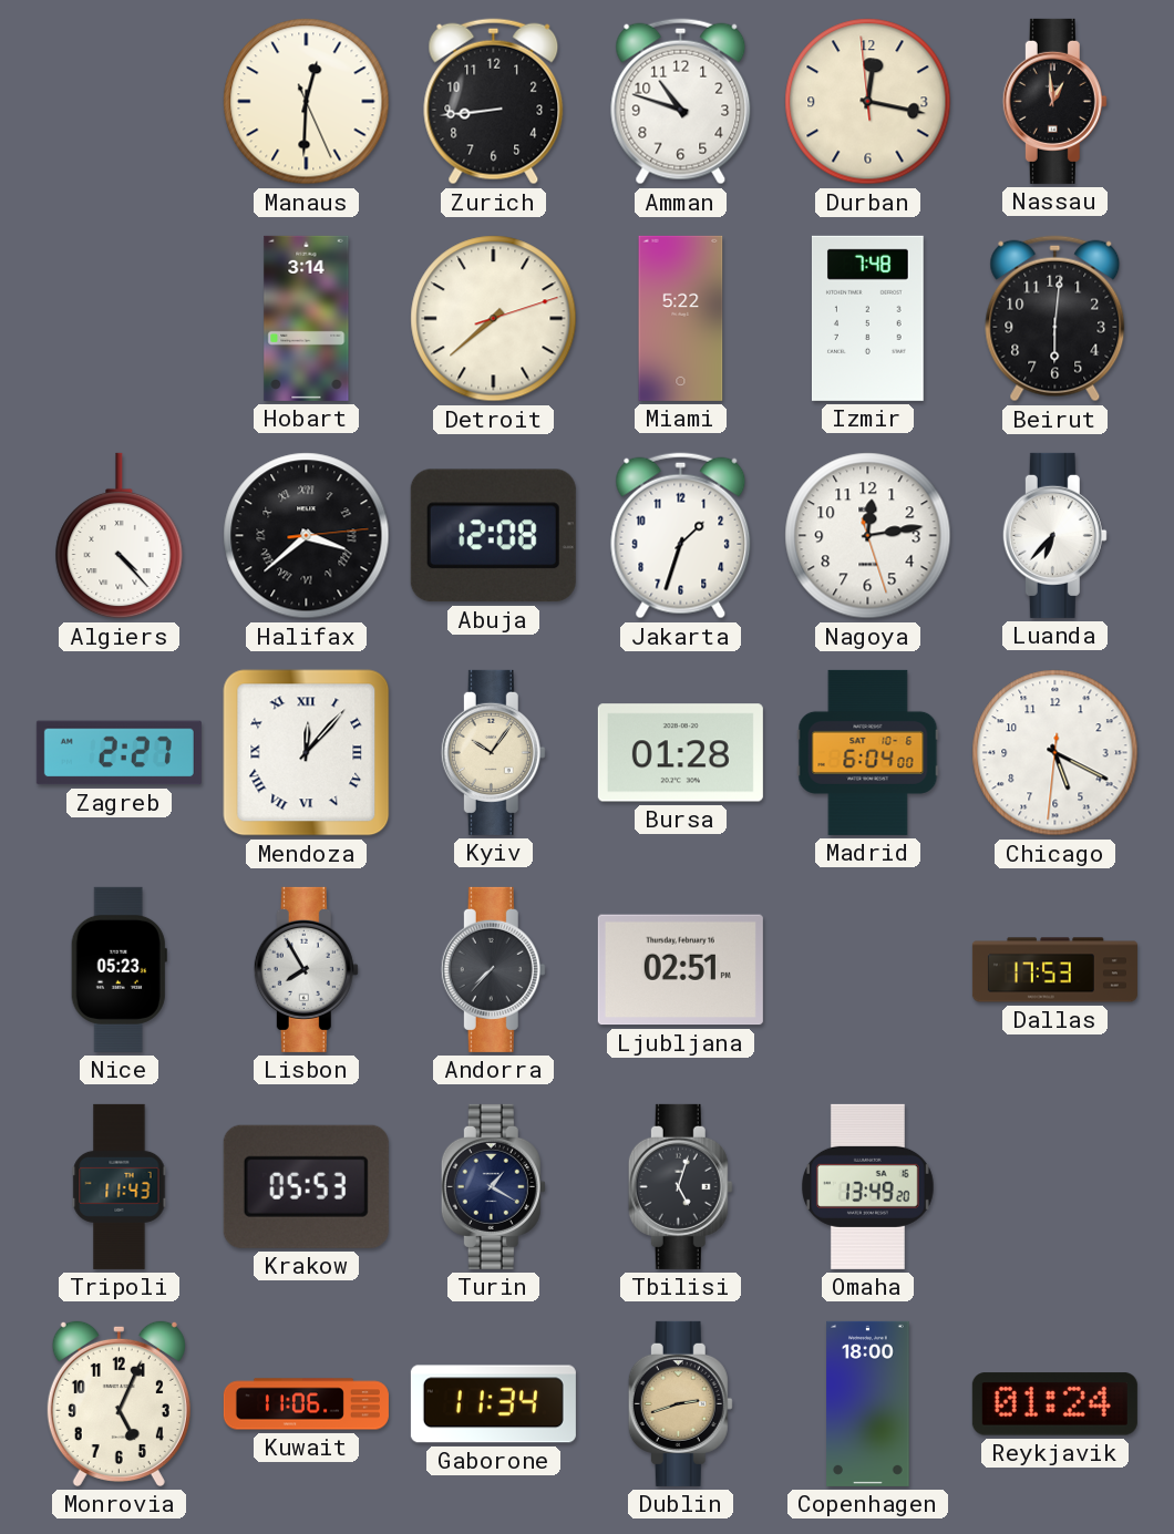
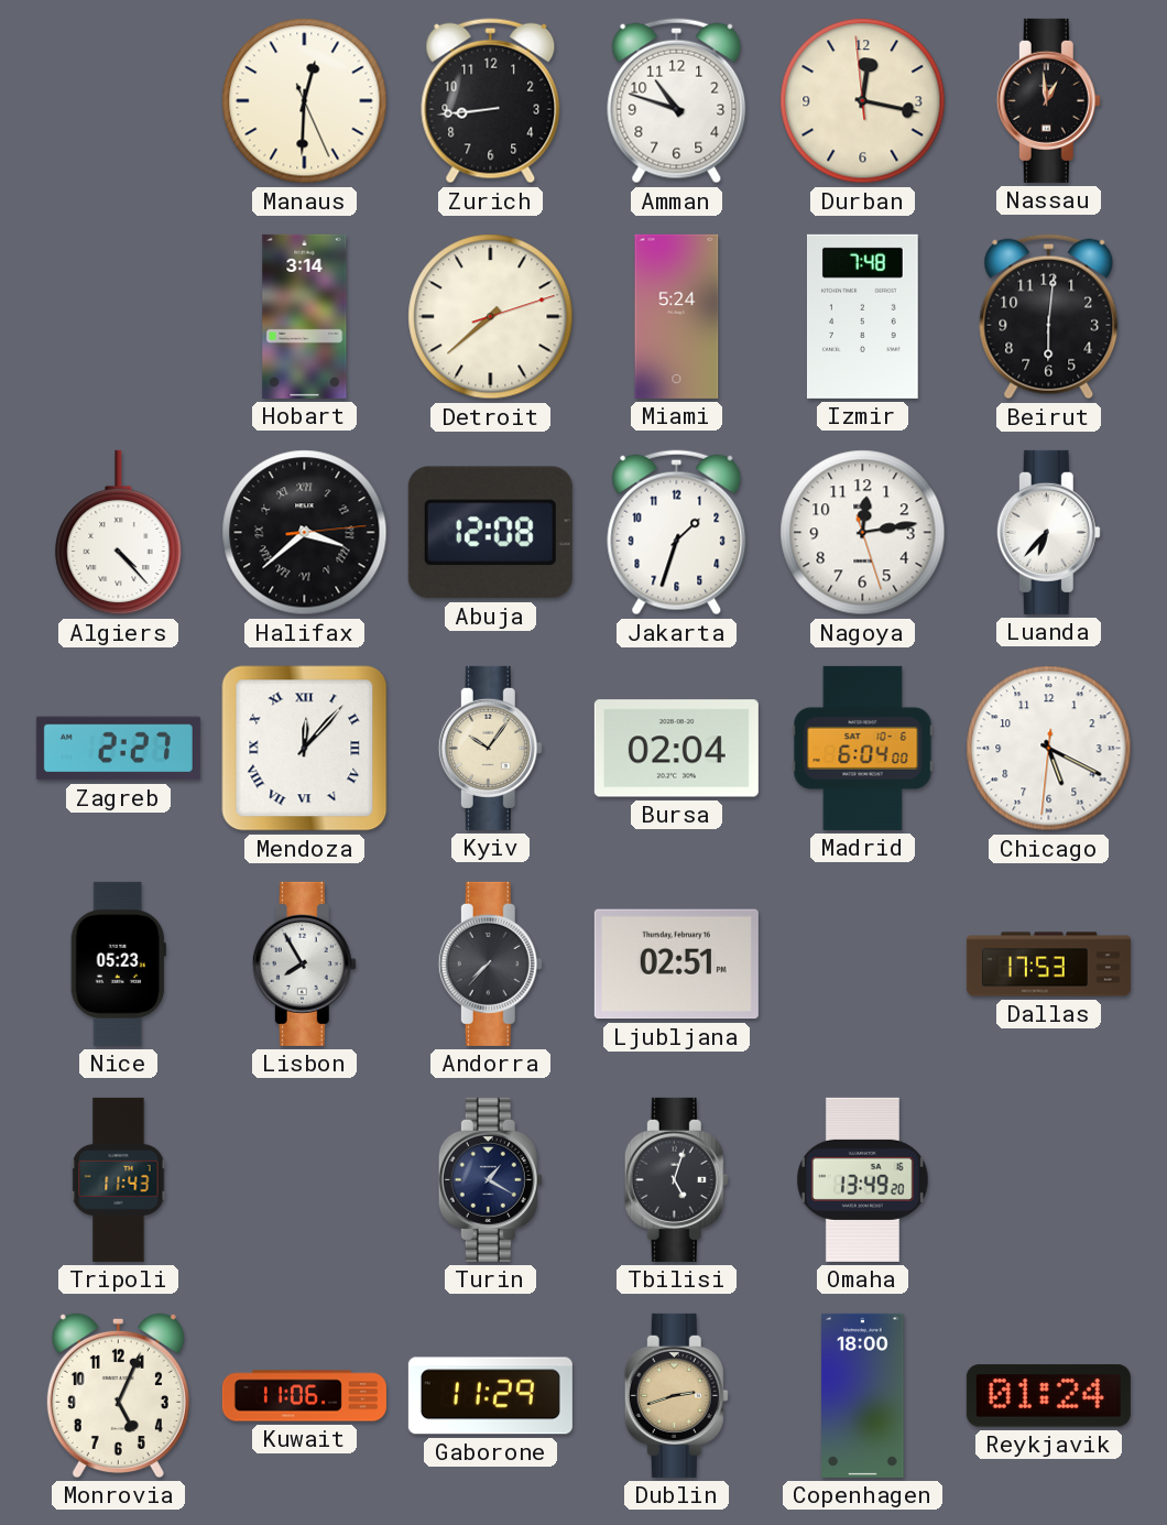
Miami: 5:22 -> 5:24 (677, 316)
Bursa: 01:28 -> 02:04 (676, 749)
Krakow: 05:53 -> none (306, 1186)
Gaborone: 11:34 -> 11:29 (490, 1396)
